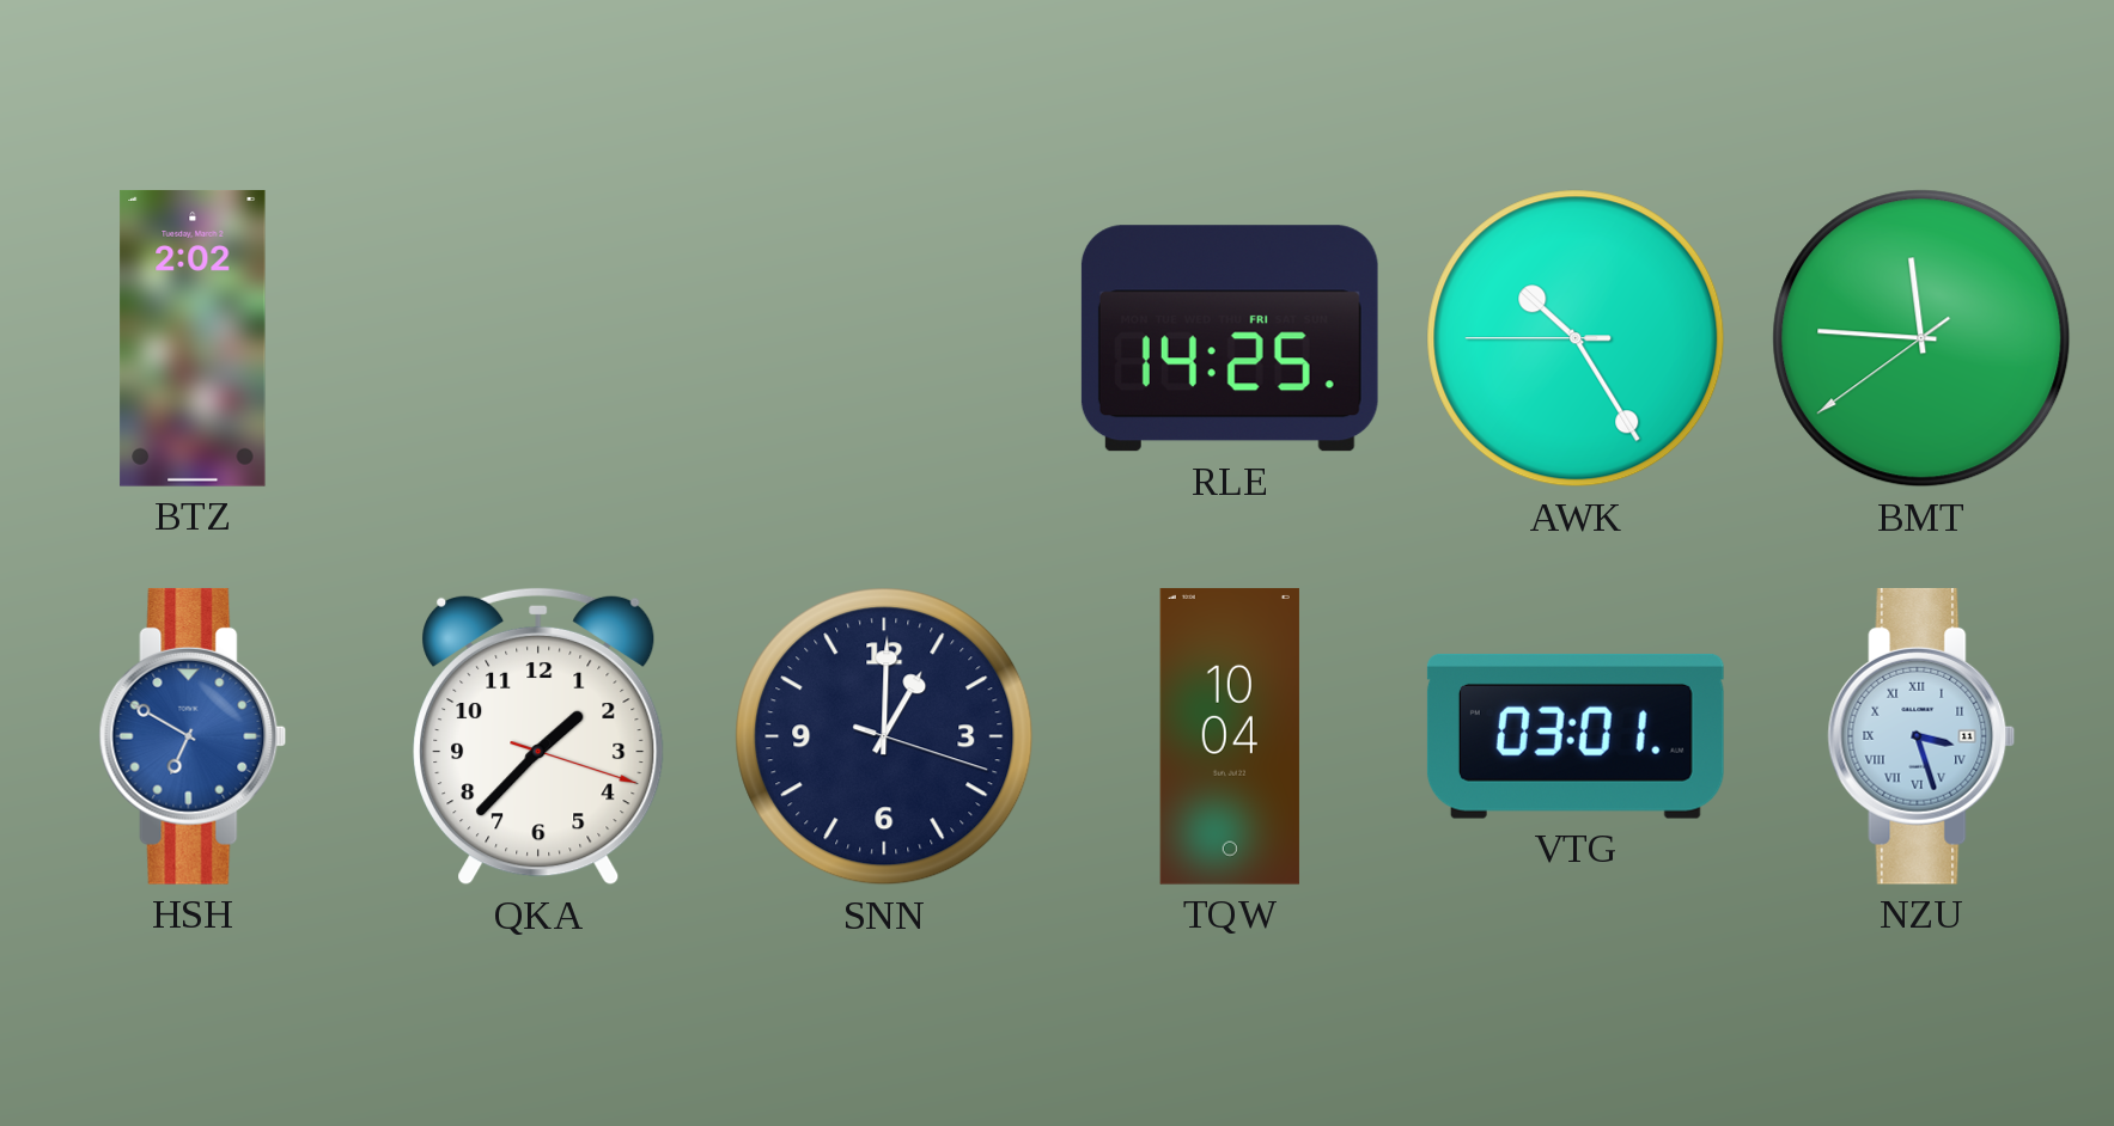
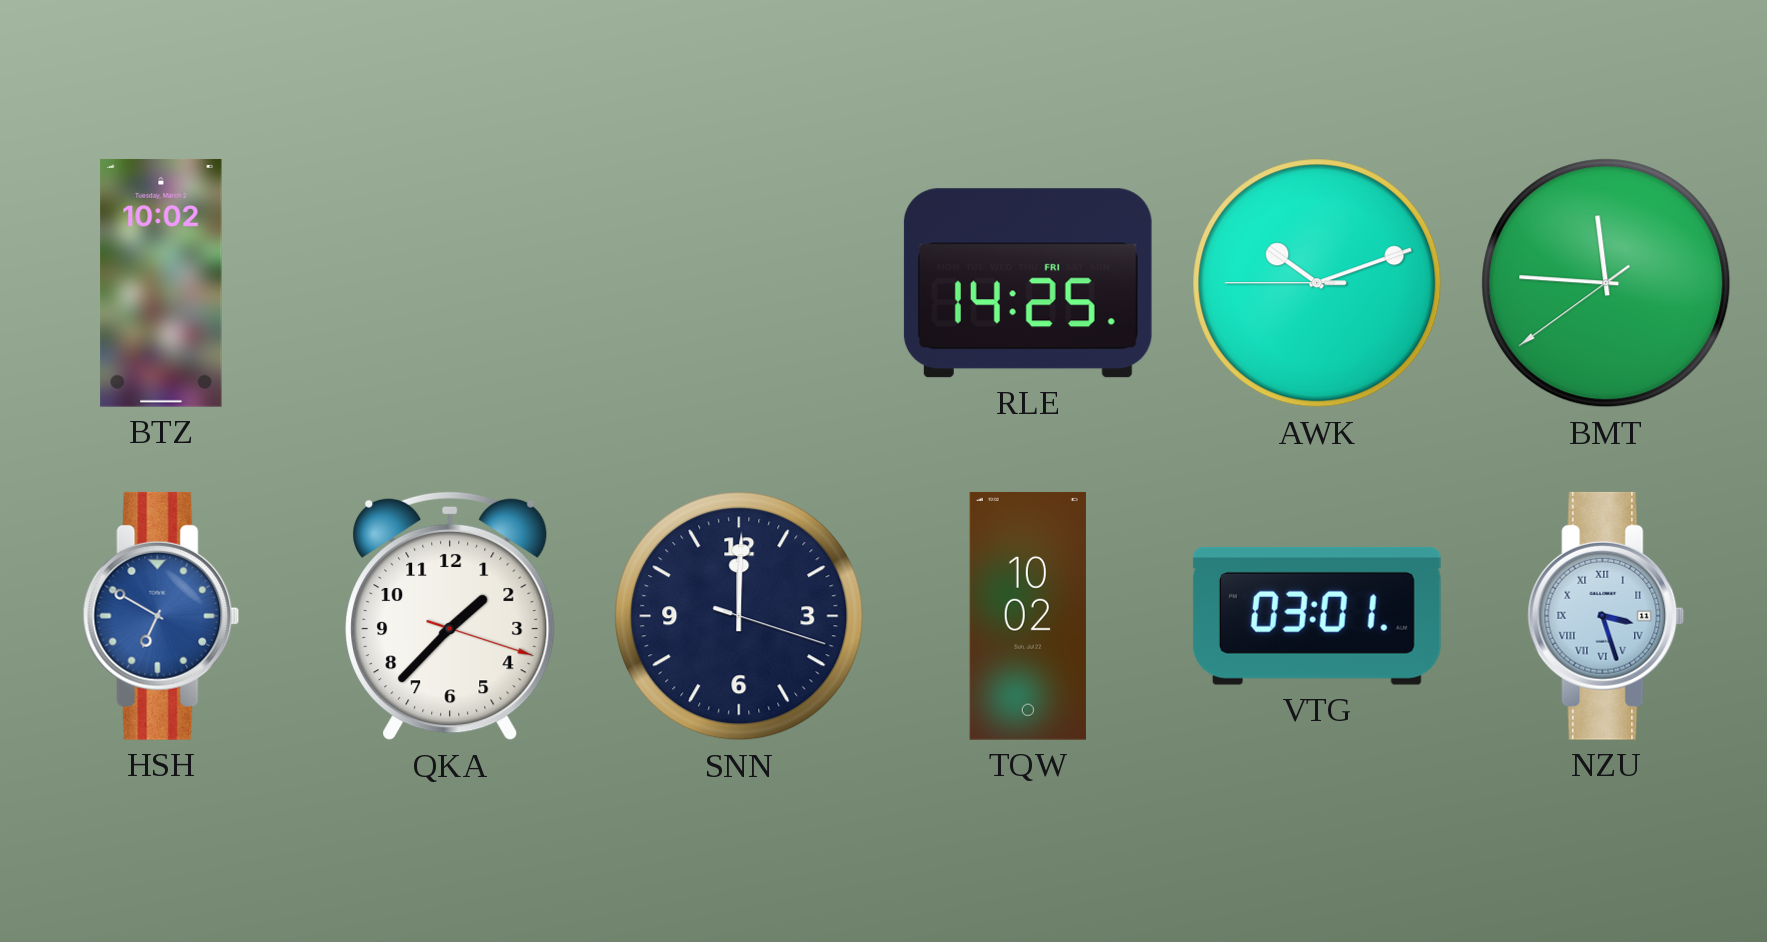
BTZ: 2:02 -> 10:02 (161, 283)
AWK: 10:24 -> 10:11 (1317, 283)
SNN: 1:00 -> 12:00 (739, 616)
TQW: 10:04 -> 10:02 (1028, 616)
